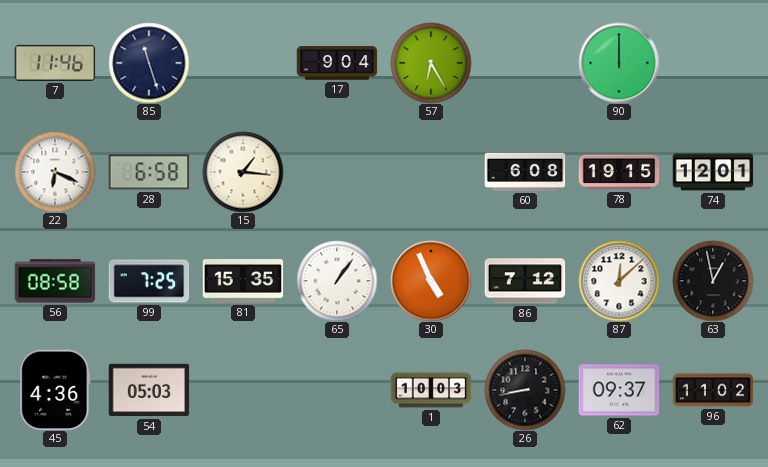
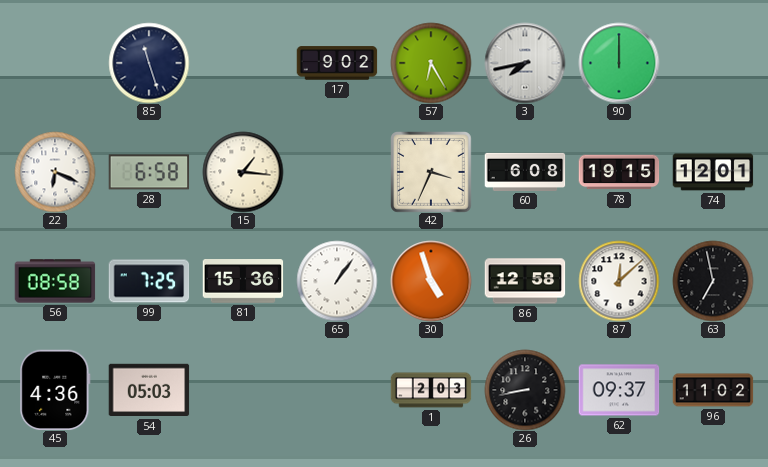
7: 11:46 -> none (55, 63)
17: 9:04 -> 9:02 (337, 63)
3: none -> 7:43 (525, 63)
42: none -> 3:34 (431, 172)
81: 15:35 -> 15:36 (243, 282)
30: 4:56 -> 4:57 (431, 281)
86: 7:12 -> 12:58 (525, 281)
63: 12:58 -> 6:58 (713, 281)
1: 10:03 -> 2:03 (431, 390)
